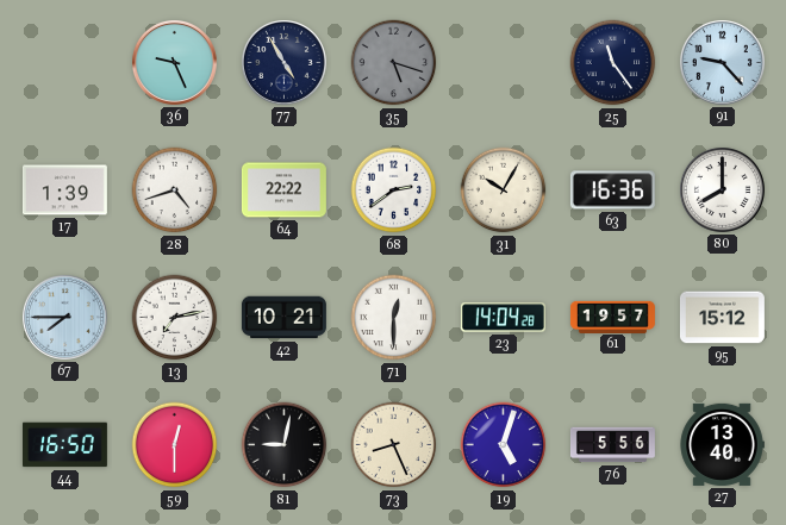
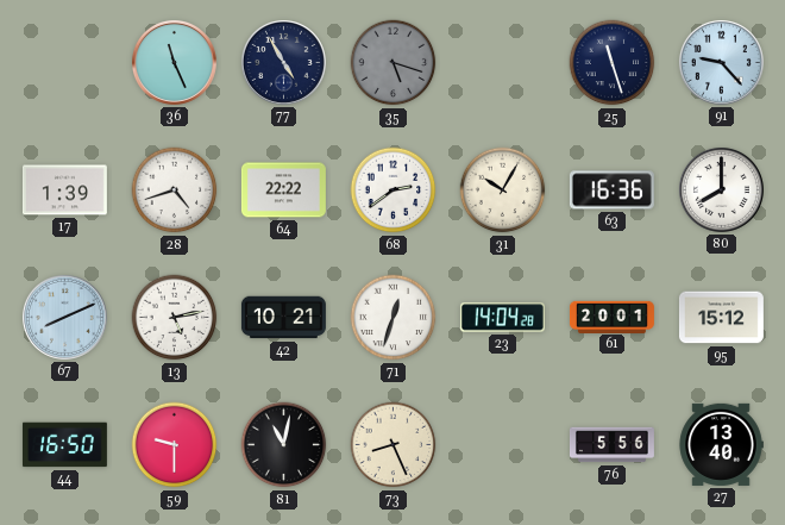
36: 9:26 -> 11:26 (174, 62)
25: 11:24 -> 11:27 (613, 63)
67: 7:45 -> 8:11 (64, 317)
13: 7:13 -> 5:13 (175, 318)
71: 12:30 -> 12:33 (394, 318)
61: 19:57 -> 20:01 (611, 317)
59: 12:30 -> 9:30 (175, 445)
81: 9:02 -> 11:02 (284, 445)
19: 5:03 -> none (504, 445)
